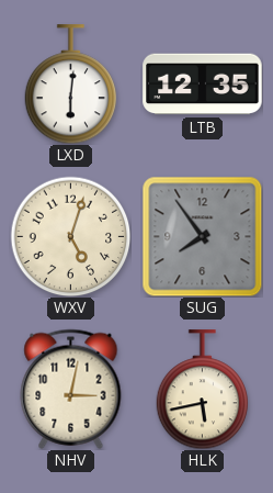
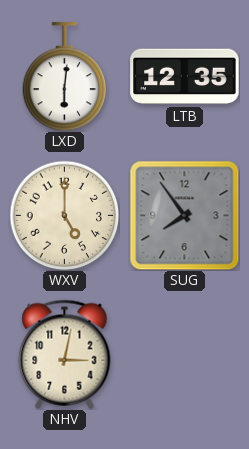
WXV: 5:03 -> 5:00 (64, 215)
HLK: 5:43 -> none (203, 390)
